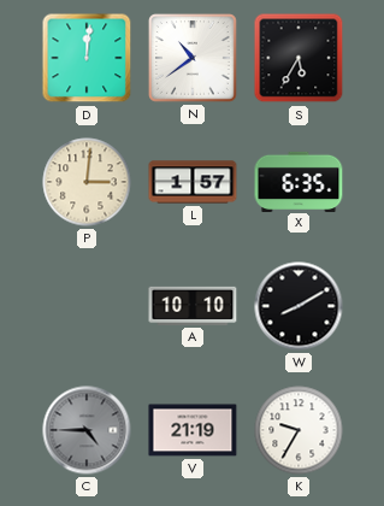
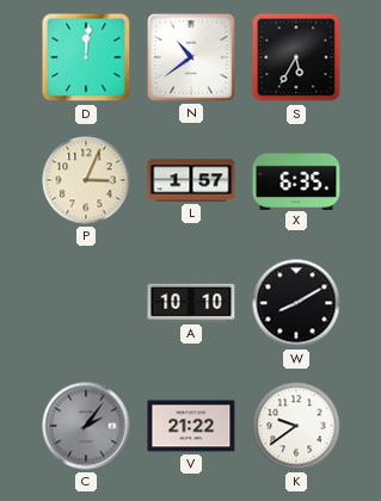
P: 3:01 -> 3:04 (86, 180)
C: 4:45 -> 2:06 (86, 426)
V: 21:19 -> 21:22 (191, 426)
K: 9:35 -> 9:39 (296, 426)
